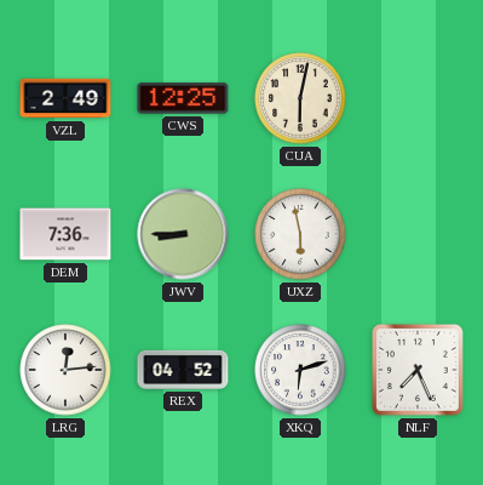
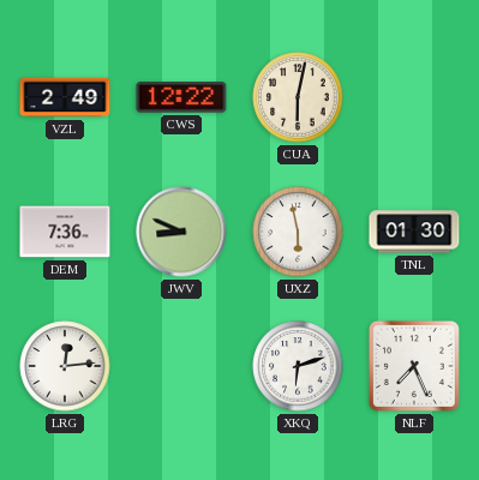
CWS: 12:25 -> 12:22 (181, 97)
JWV: 8:45 -> 8:49 (181, 232)
TNL: none -> 01:30 (414, 232)
REX: 04:52 -> none (183, 370)
